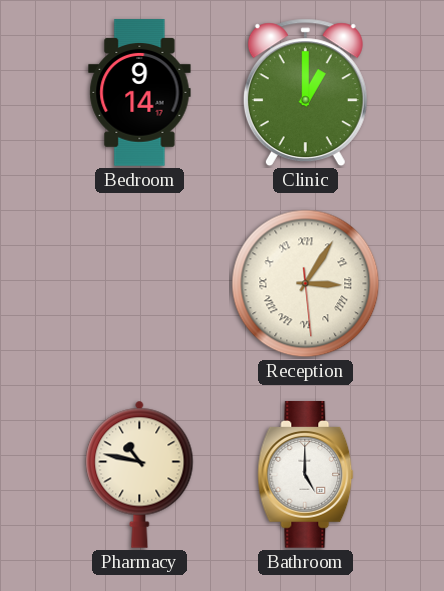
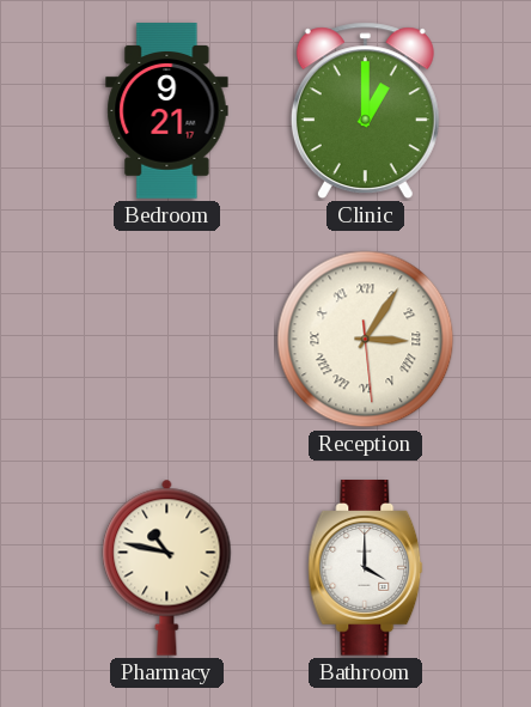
Bedroom: 9:14 -> 9:21 (167, 111)
Bathroom: 5:00 -> 4:00 (366, 568)
